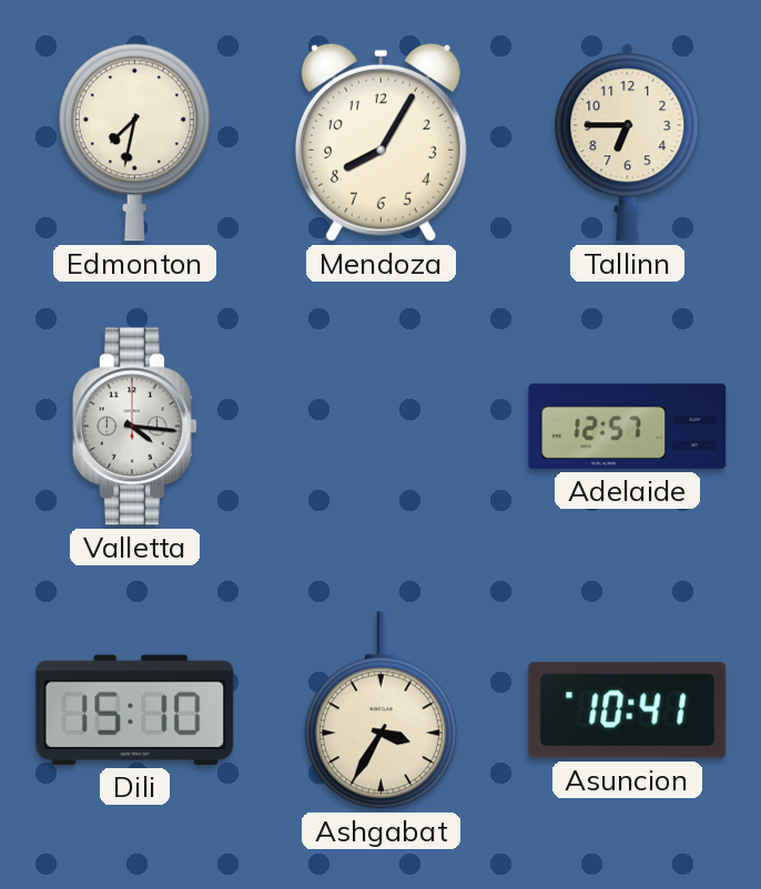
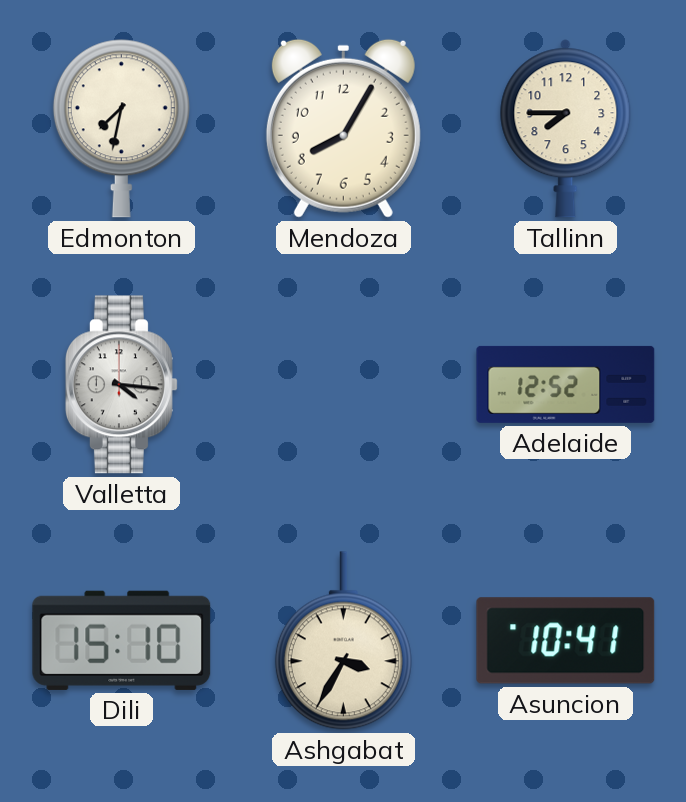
Tallinn: 6:45 -> 7:45 (566, 129)
Adelaide: 12:57 -> 12:52 (566, 384)
